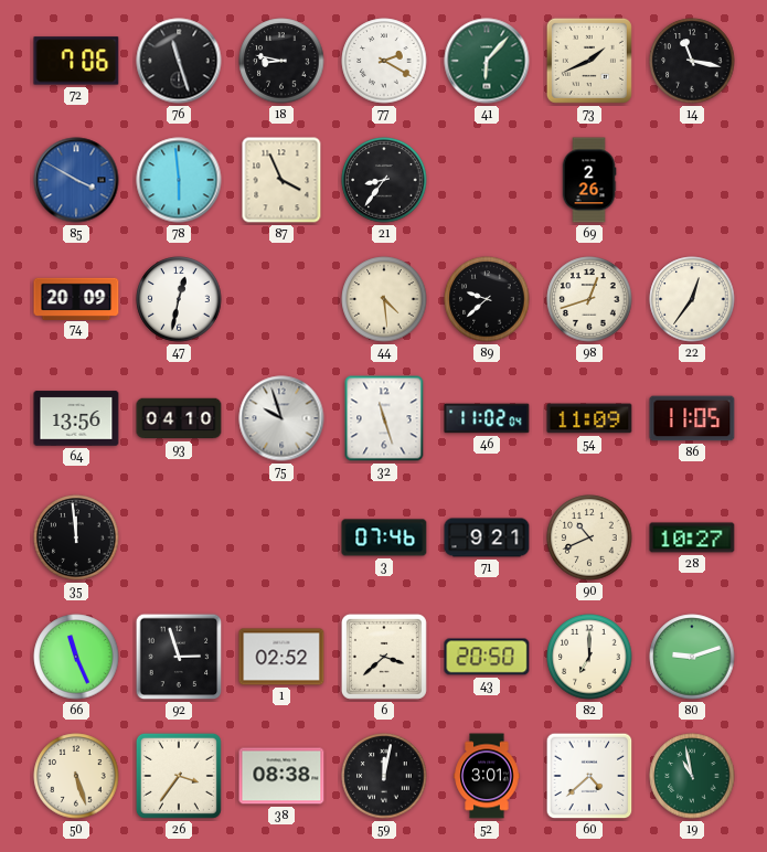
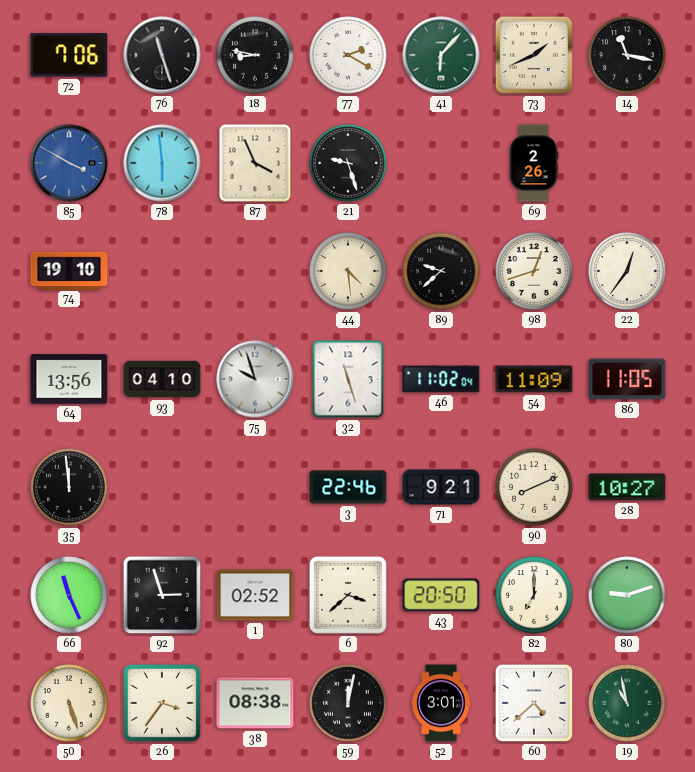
21: 8:36 -> 9:27 (348, 163)
74: 20:09 -> 19:10 (69, 270)
47: 12:32 -> none (179, 299)
3: 07:46 -> 22:46 (348, 487)
90: 10:41 -> 8:11 (534, 487)
